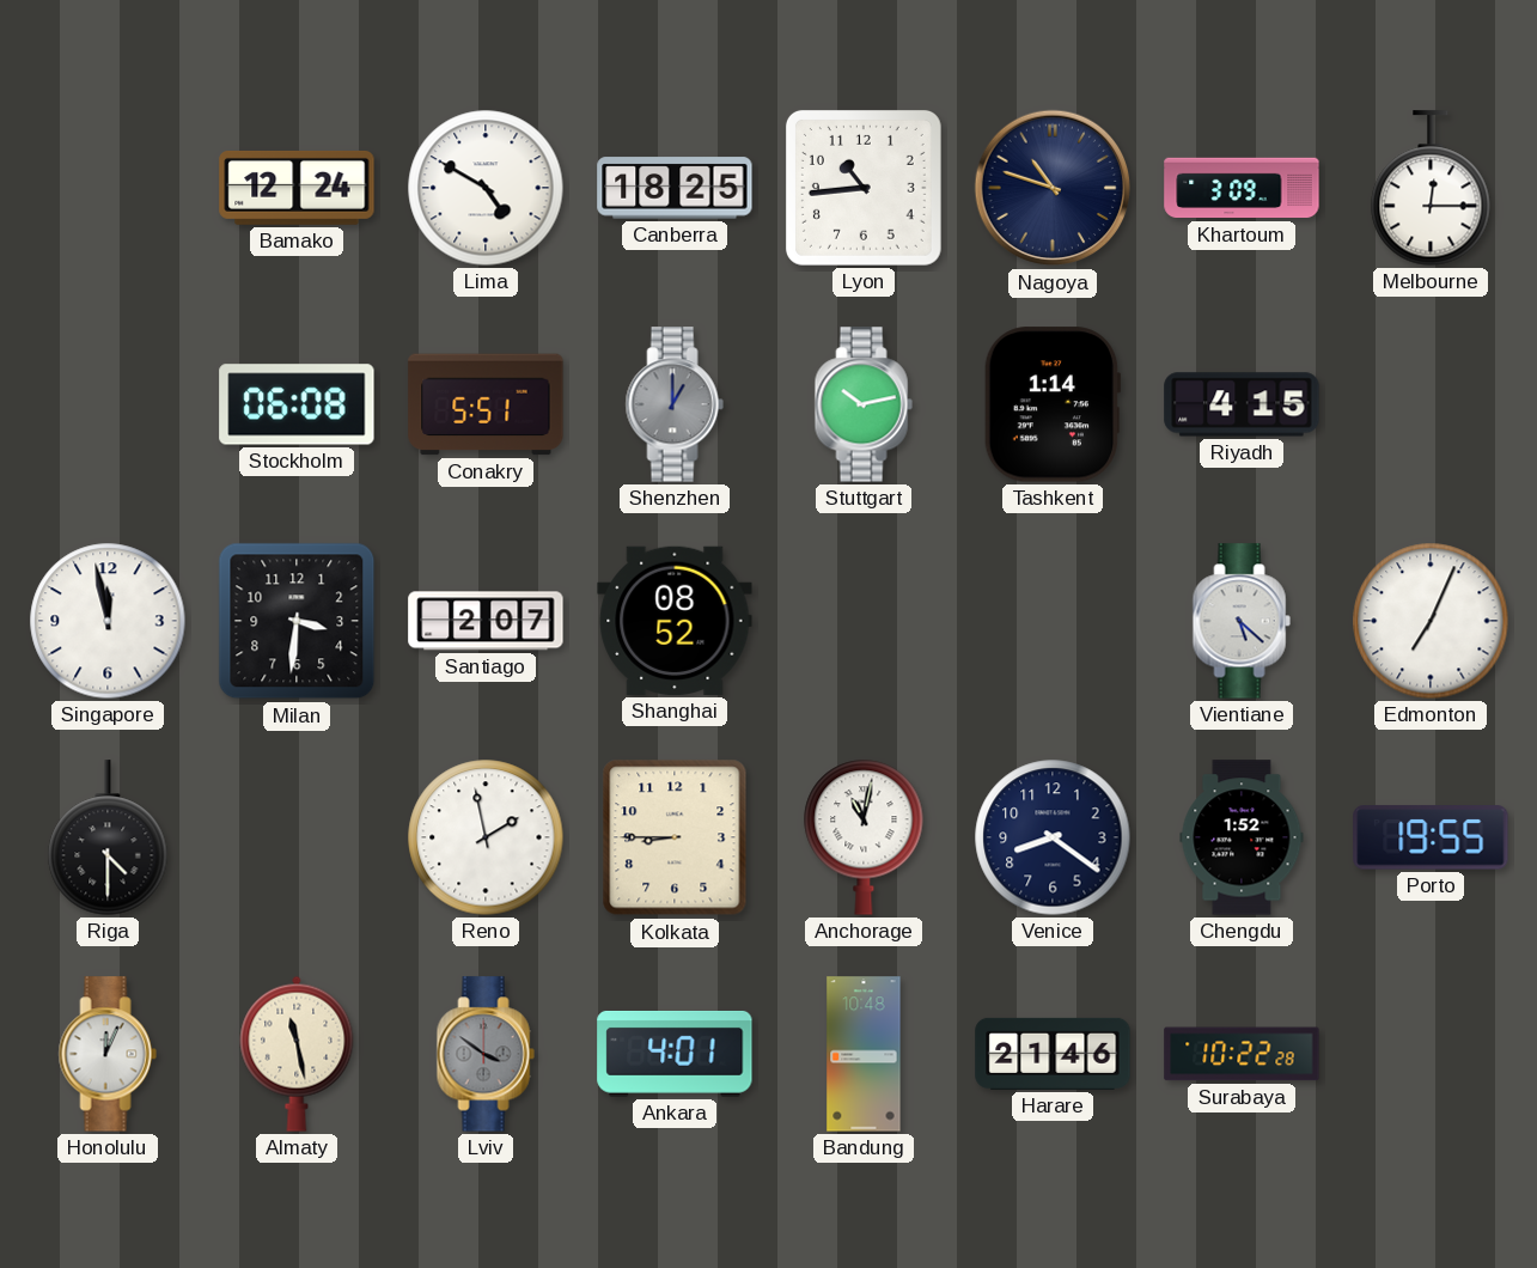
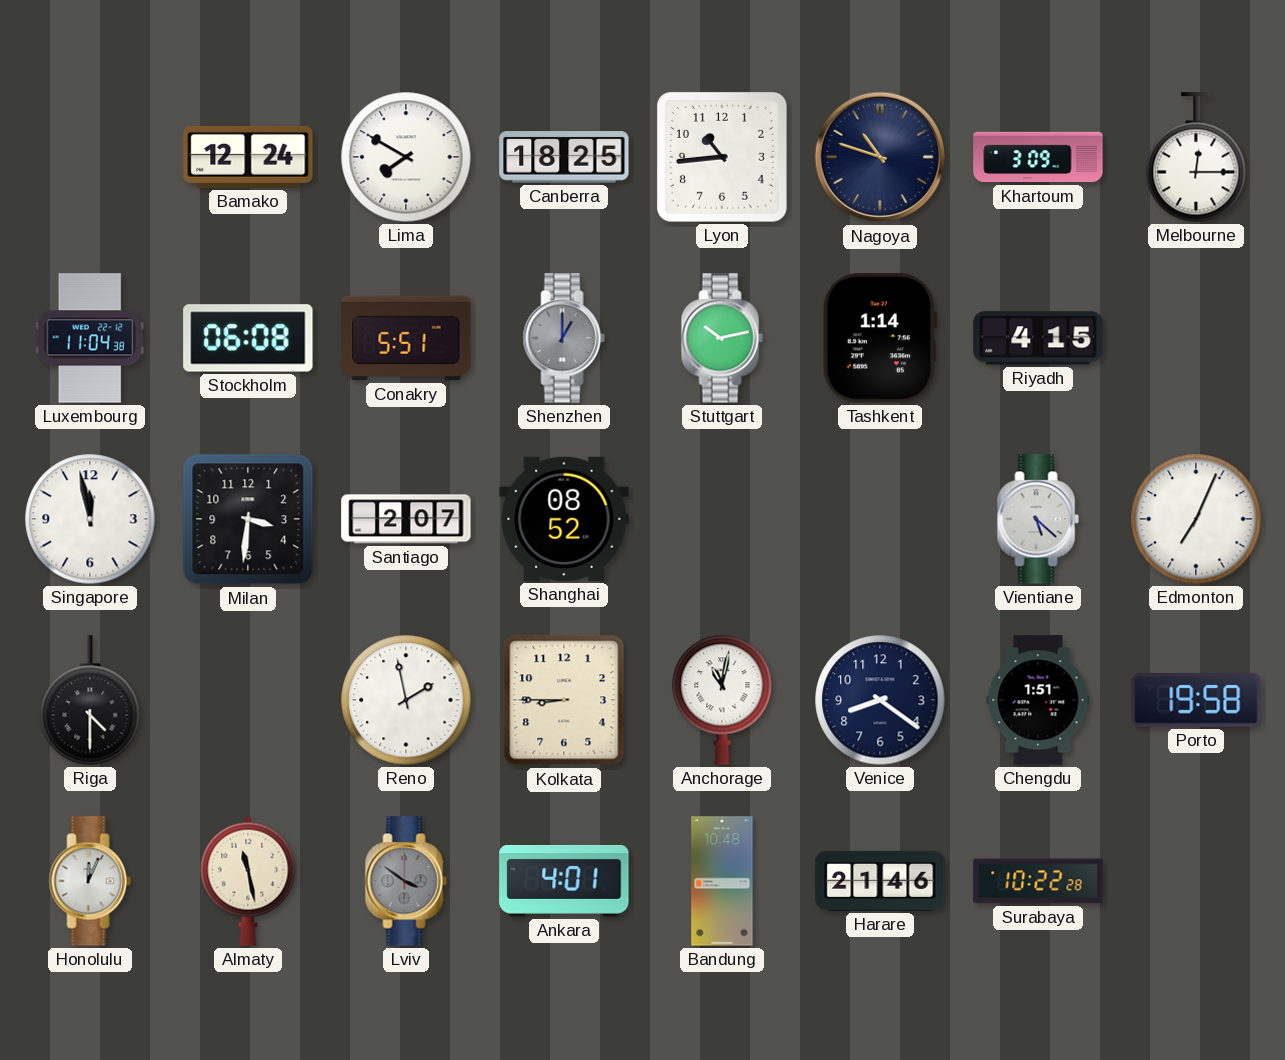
Lima: 4:50 -> 7:50 (406, 157)
Luxembourg: none -> 11:04 (90, 338)
Chengdu: 1:52 -> 1:51 (1038, 700)
Porto: 19:55 -> 19:58 (1196, 700)
